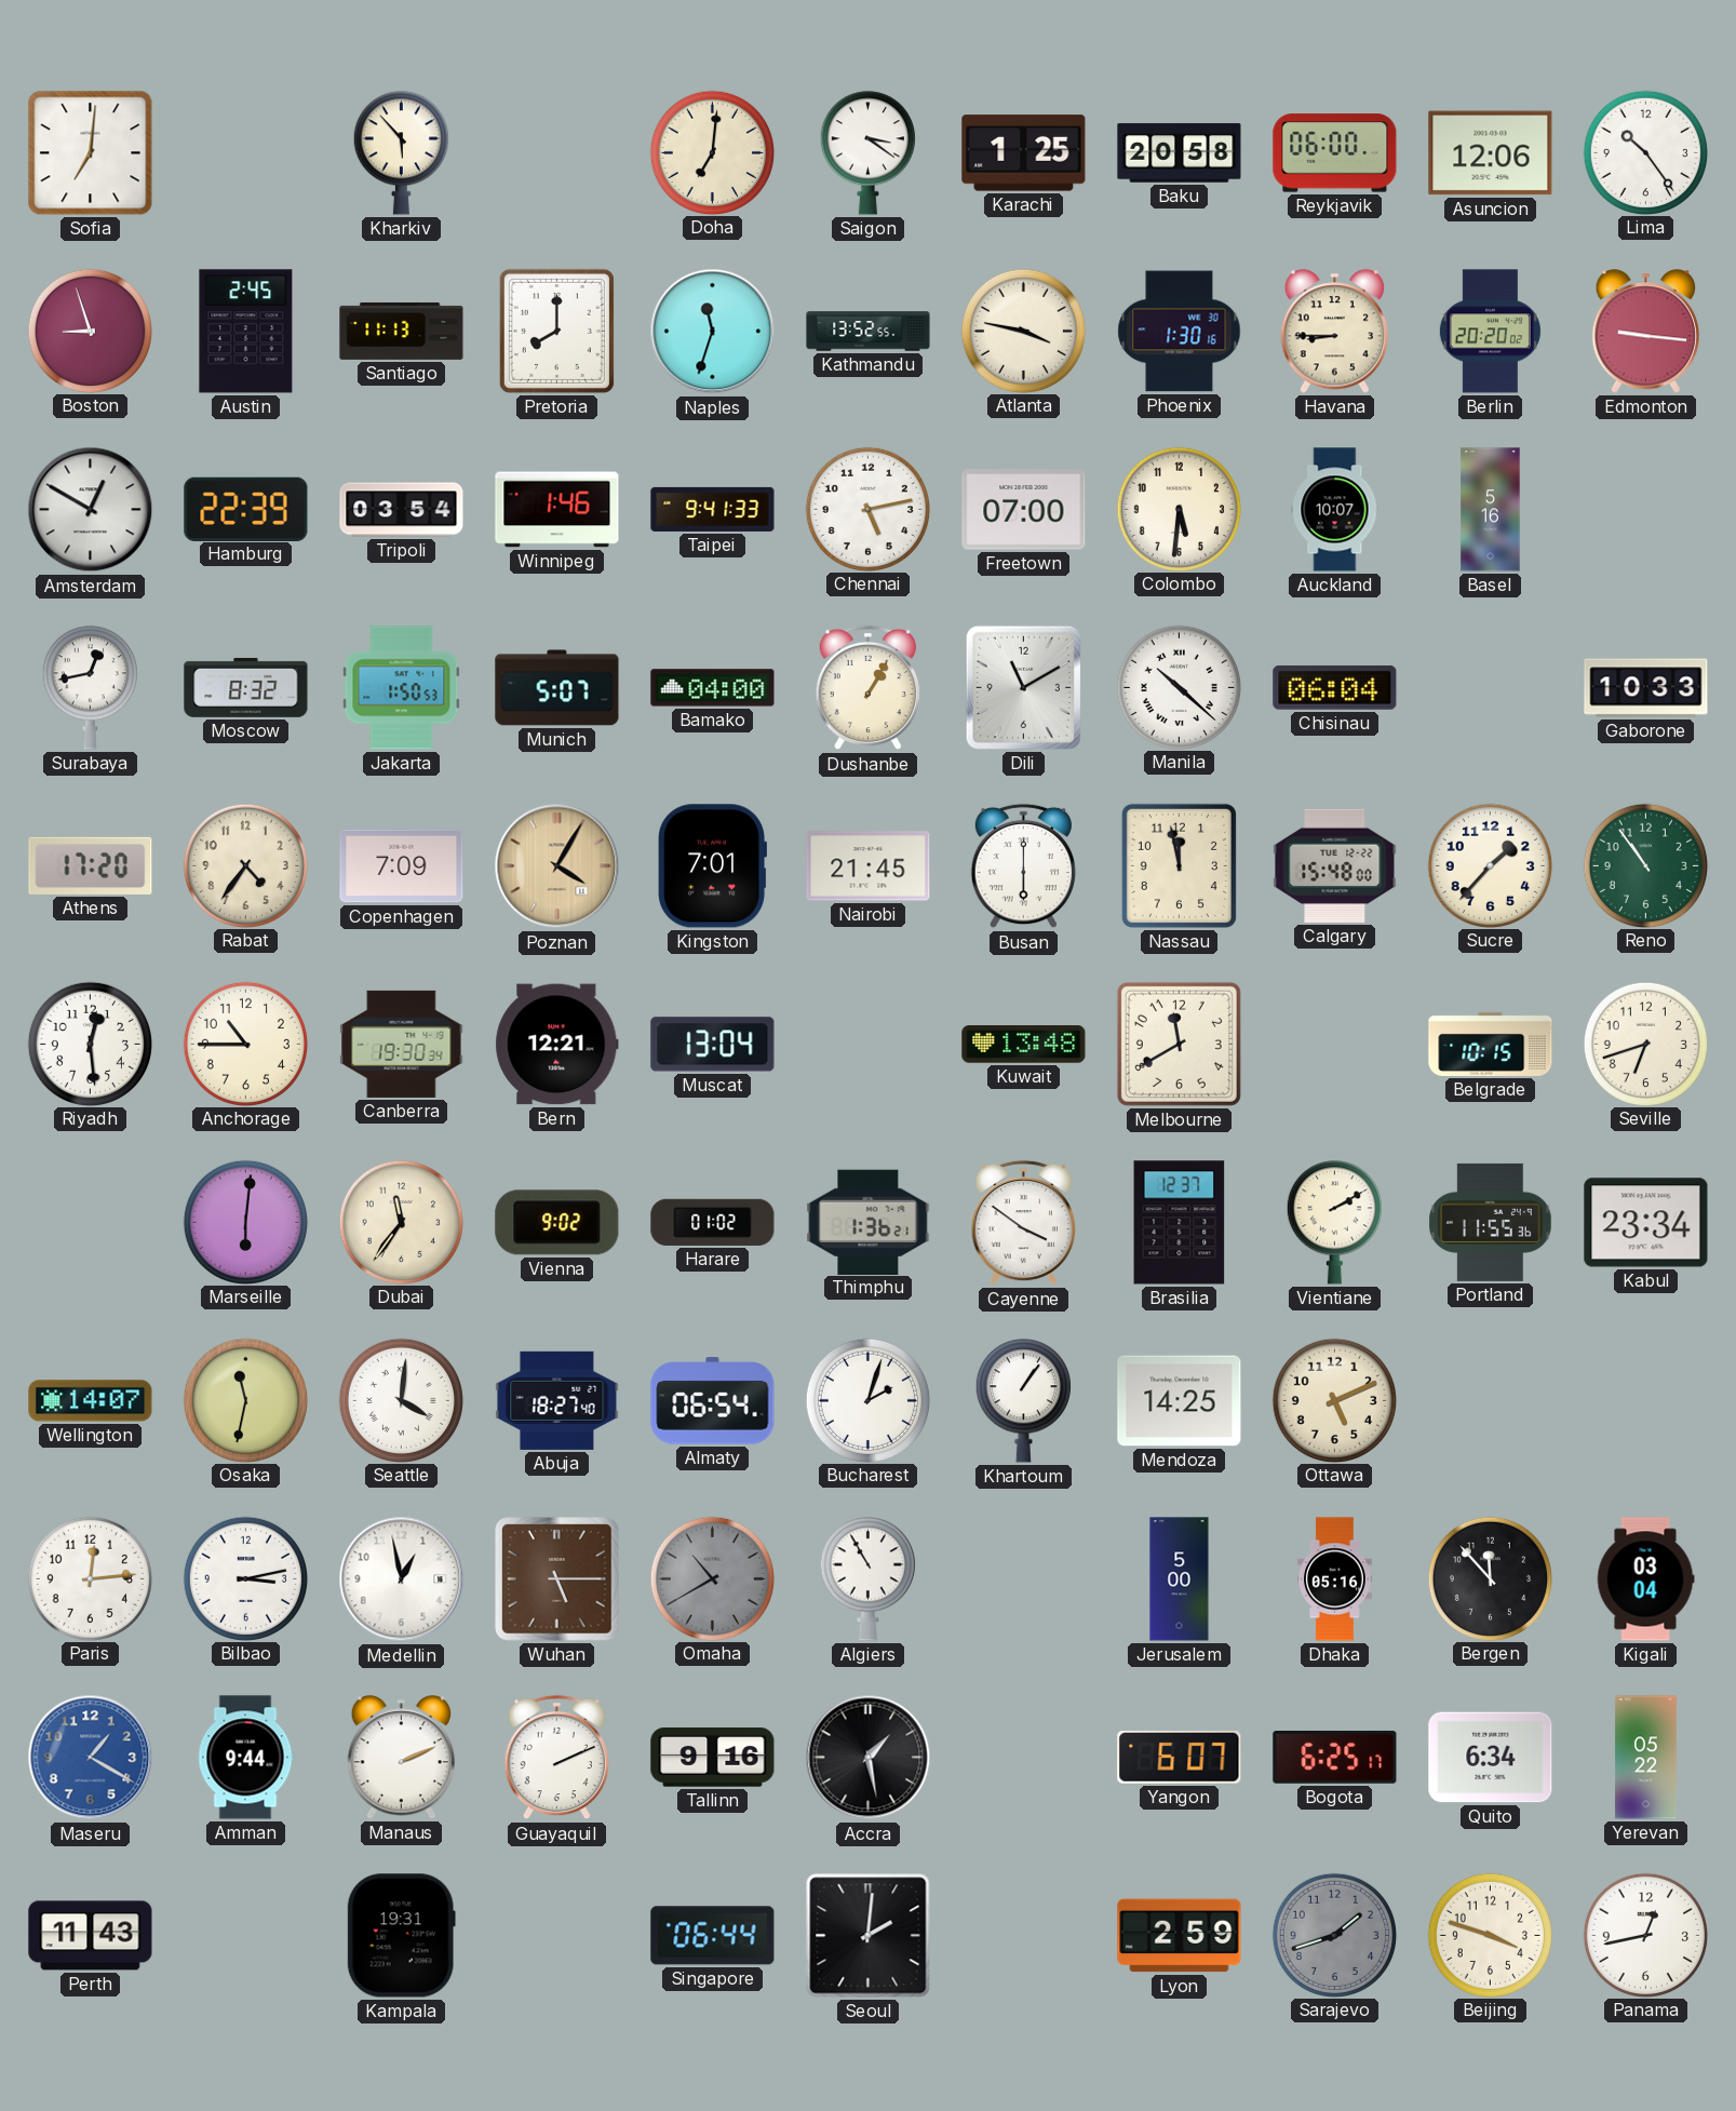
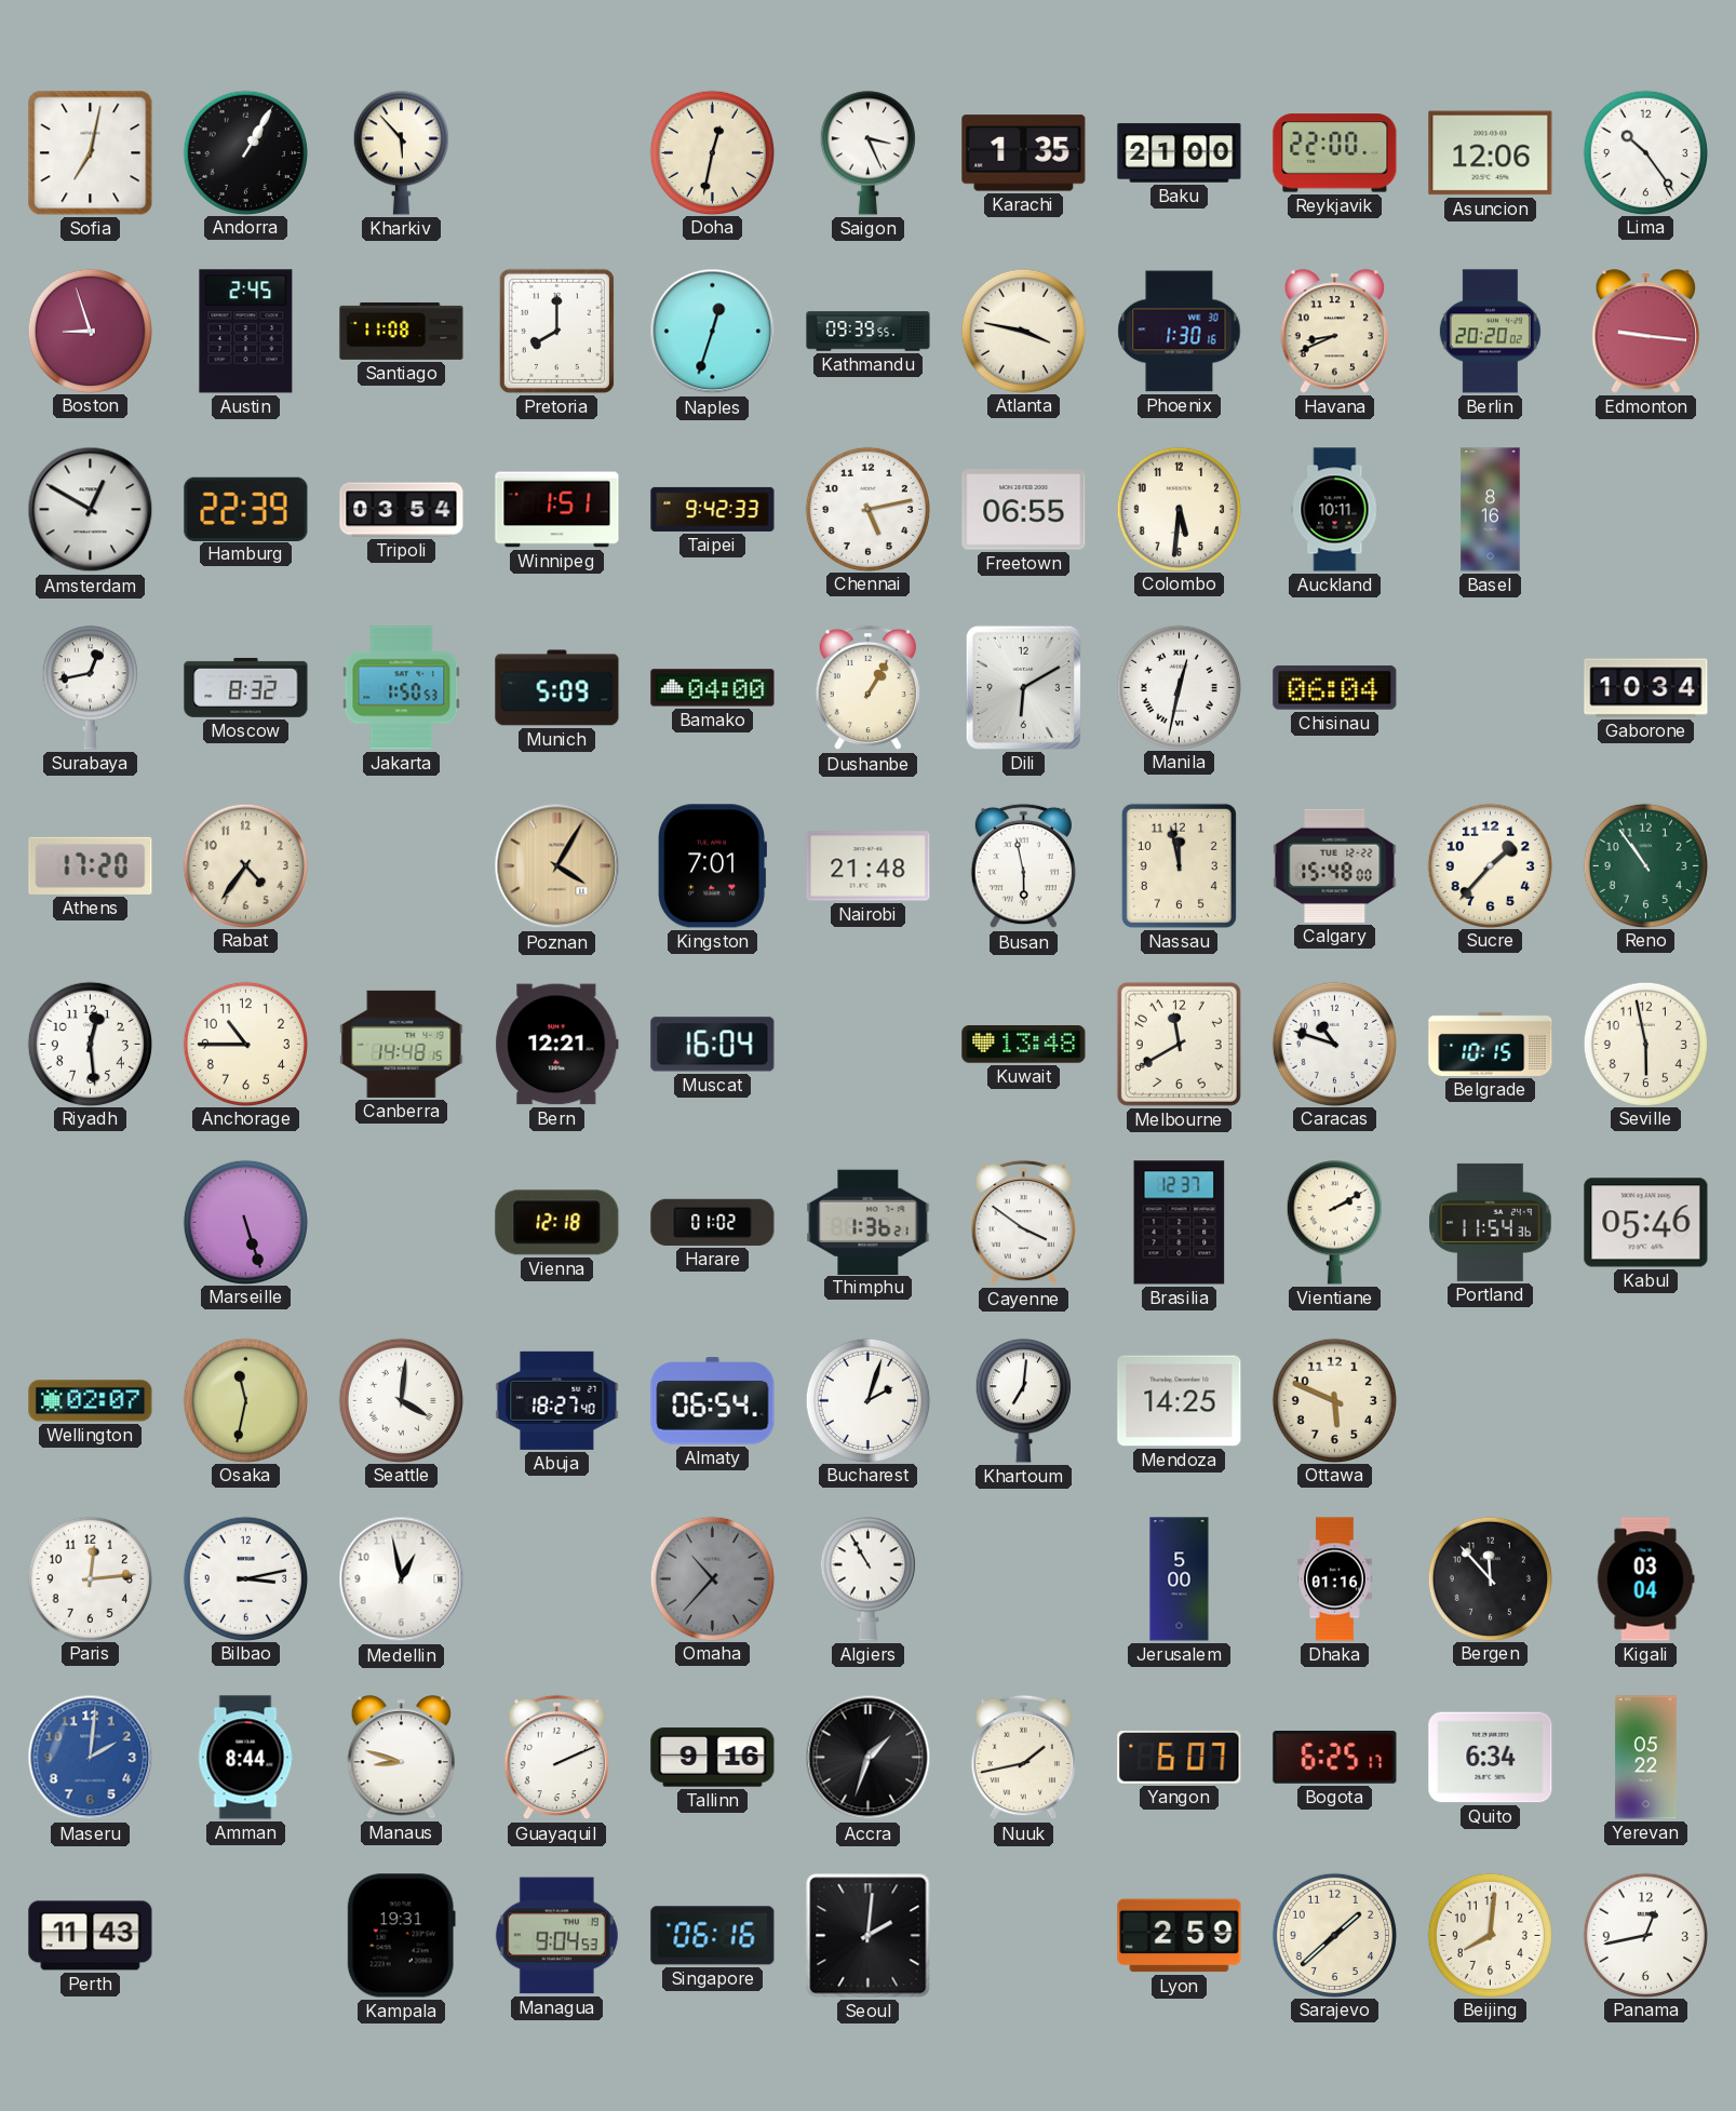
Sofia: 7:01 -> 7:02 (91, 153)
Andorra: none -> 1:05 (245, 152)
Doha: 7:01 -> 12:32 (712, 152)
Saigon: 3:21 -> 3:26 (867, 153)
Karachi: 1:25 -> 1:35 (1024, 153)
Baku: 20:58 -> 21:00 (1180, 153)
Reykjavik: 06:00 -> 22:00 (1335, 153)
Santiago: 11:13 -> 11:08 (402, 331)
Naples: 11:33 -> 12:33 (713, 332)
Kathmandu: 13:52 -> 09:39 (869, 332)
Havana: 8:45 -> 8:41 (1334, 332)
Winnipeg: 1:46 -> 1:51 (557, 510)
Taipei: 9:41 -> 9:42 (713, 509)
Freetown: 07:00 -> 06:55 (1024, 510)
Auckland: 10:07 -> 10:11 (1335, 510)
Basel: 5:16 -> 8:16 (1491, 510)
Munich: 5:07 -> 5:09 (557, 688)
Dili: 11:10 -> 6:10 (1023, 687)
Manila: 10:22 -> 12:32 (1179, 687)
Gaborone: 10:33 -> 10:34 (1646, 688)
Copenhagen: 7:09 -> none (402, 866)
Nairobi: 21:45 -> 21:48 (869, 866)
Busan: 6:00 -> 5:58 (1023, 866)
Canberra: 19:30 -> 14:48 (402, 1044)
Muscat: 13:04 -> 16:04 (713, 1045)
Caracas: none -> 10:48 (1334, 1044)
Seville: 6:42 -> 5:58 (1645, 1044)
Marseille: 6:01 -> 5:27 (245, 1222)
Dubai: 11:36 -> none (401, 1222)
Vienna: 9:02 -> 12:18 (557, 1223)
Portland: 11:55 -> 11:54 (1491, 1222)
Kabul: 23:34 -> 05:46 (1646, 1223)
Wellington: 14:07 -> 02:07 (91, 1401)
Khartoum: 1:06 -> 7:01 (1023, 1401)
Ottawa: 5:11 -> 5:49 (1334, 1400)
Wuhan: 5:15 -> none (557, 1579)
Omaha: 10:40 -> 10:37 (712, 1578)
Dhaka: 05:16 -> 01:16 (1335, 1579)
Maseru: 1:20 -> 2:01 (91, 1758)
Amman: 9:44 -> 8:44 (245, 1758)
Manaus: 2:11 -> 8:48 (401, 1758)
Accra: 1:28 -> 1:33 (869, 1758)
Nuuk: none -> 1:43 (1023, 1758)
Managua: none -> 9:04 (556, 1936)
Singapore: 06:44 -> 06:16 (713, 1936)
Sarajevo: 1:42 -> 1:38 (1334, 1935)
Sarajevo dial: grey -> cream (1334, 1935)
Beijing: 3:48 -> 8:01 (1490, 1935)
